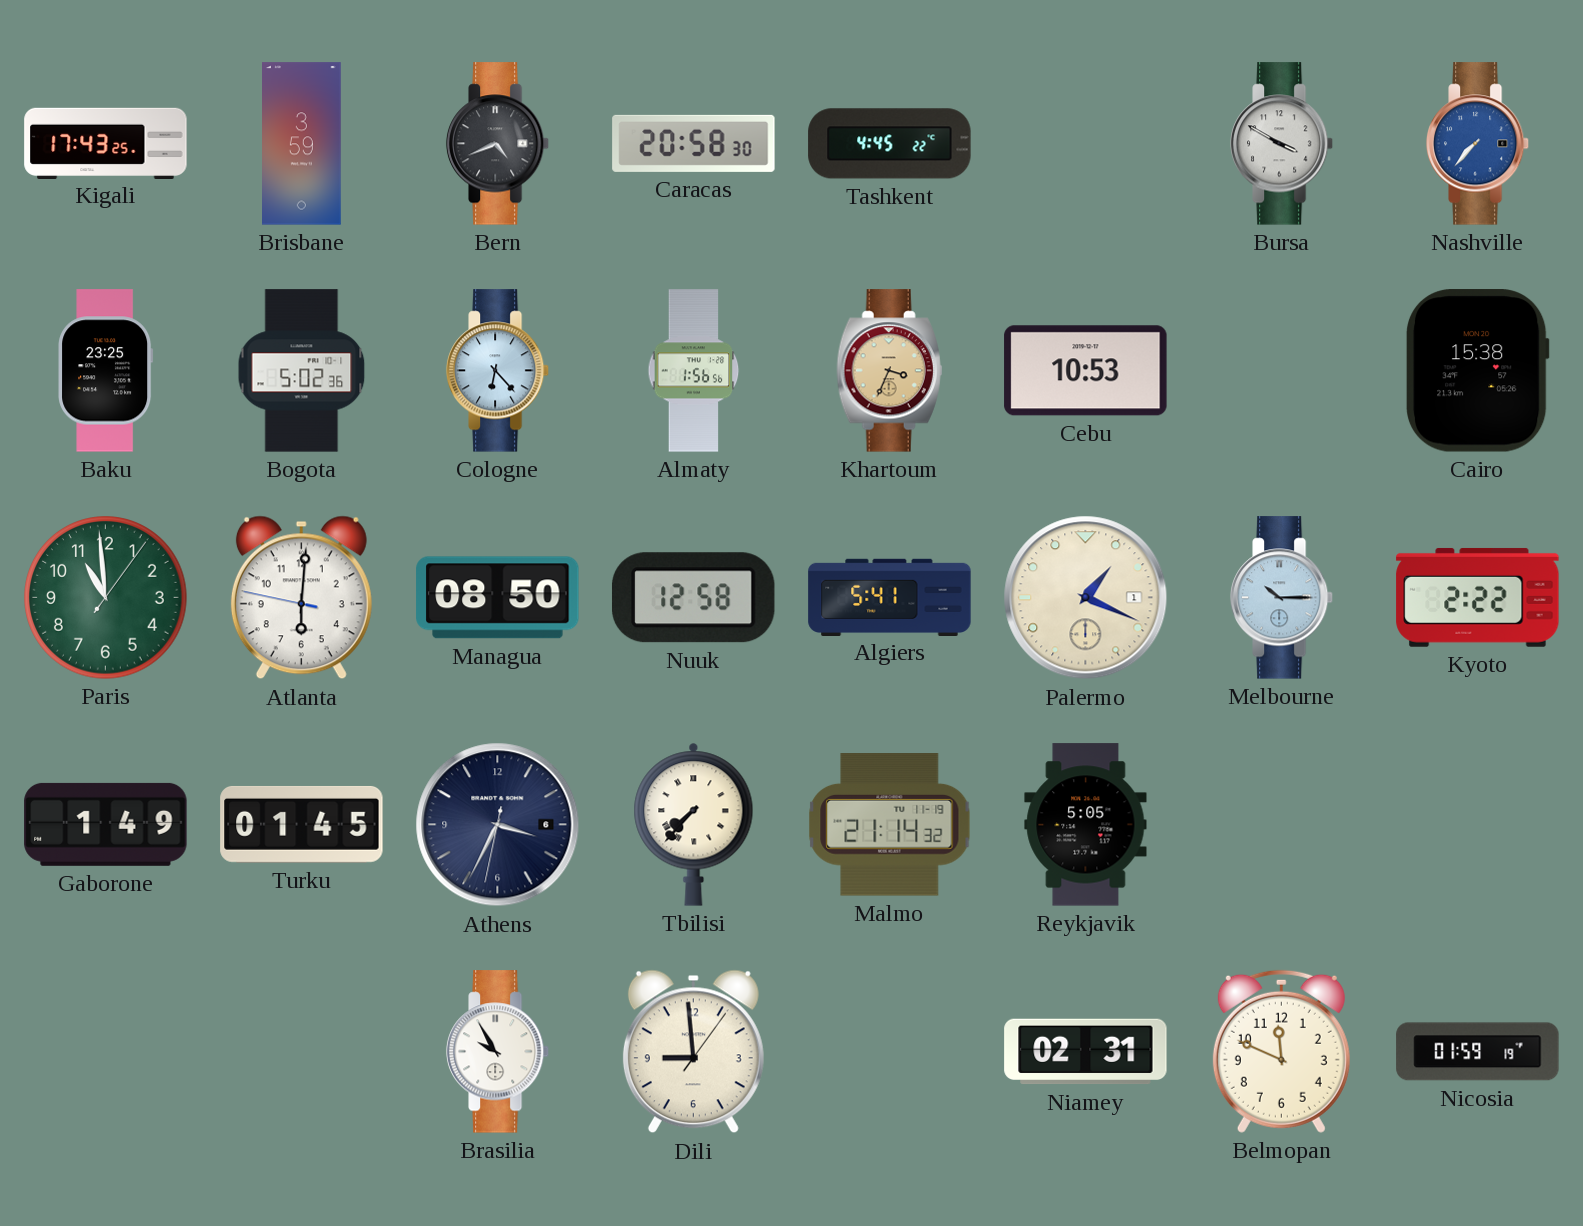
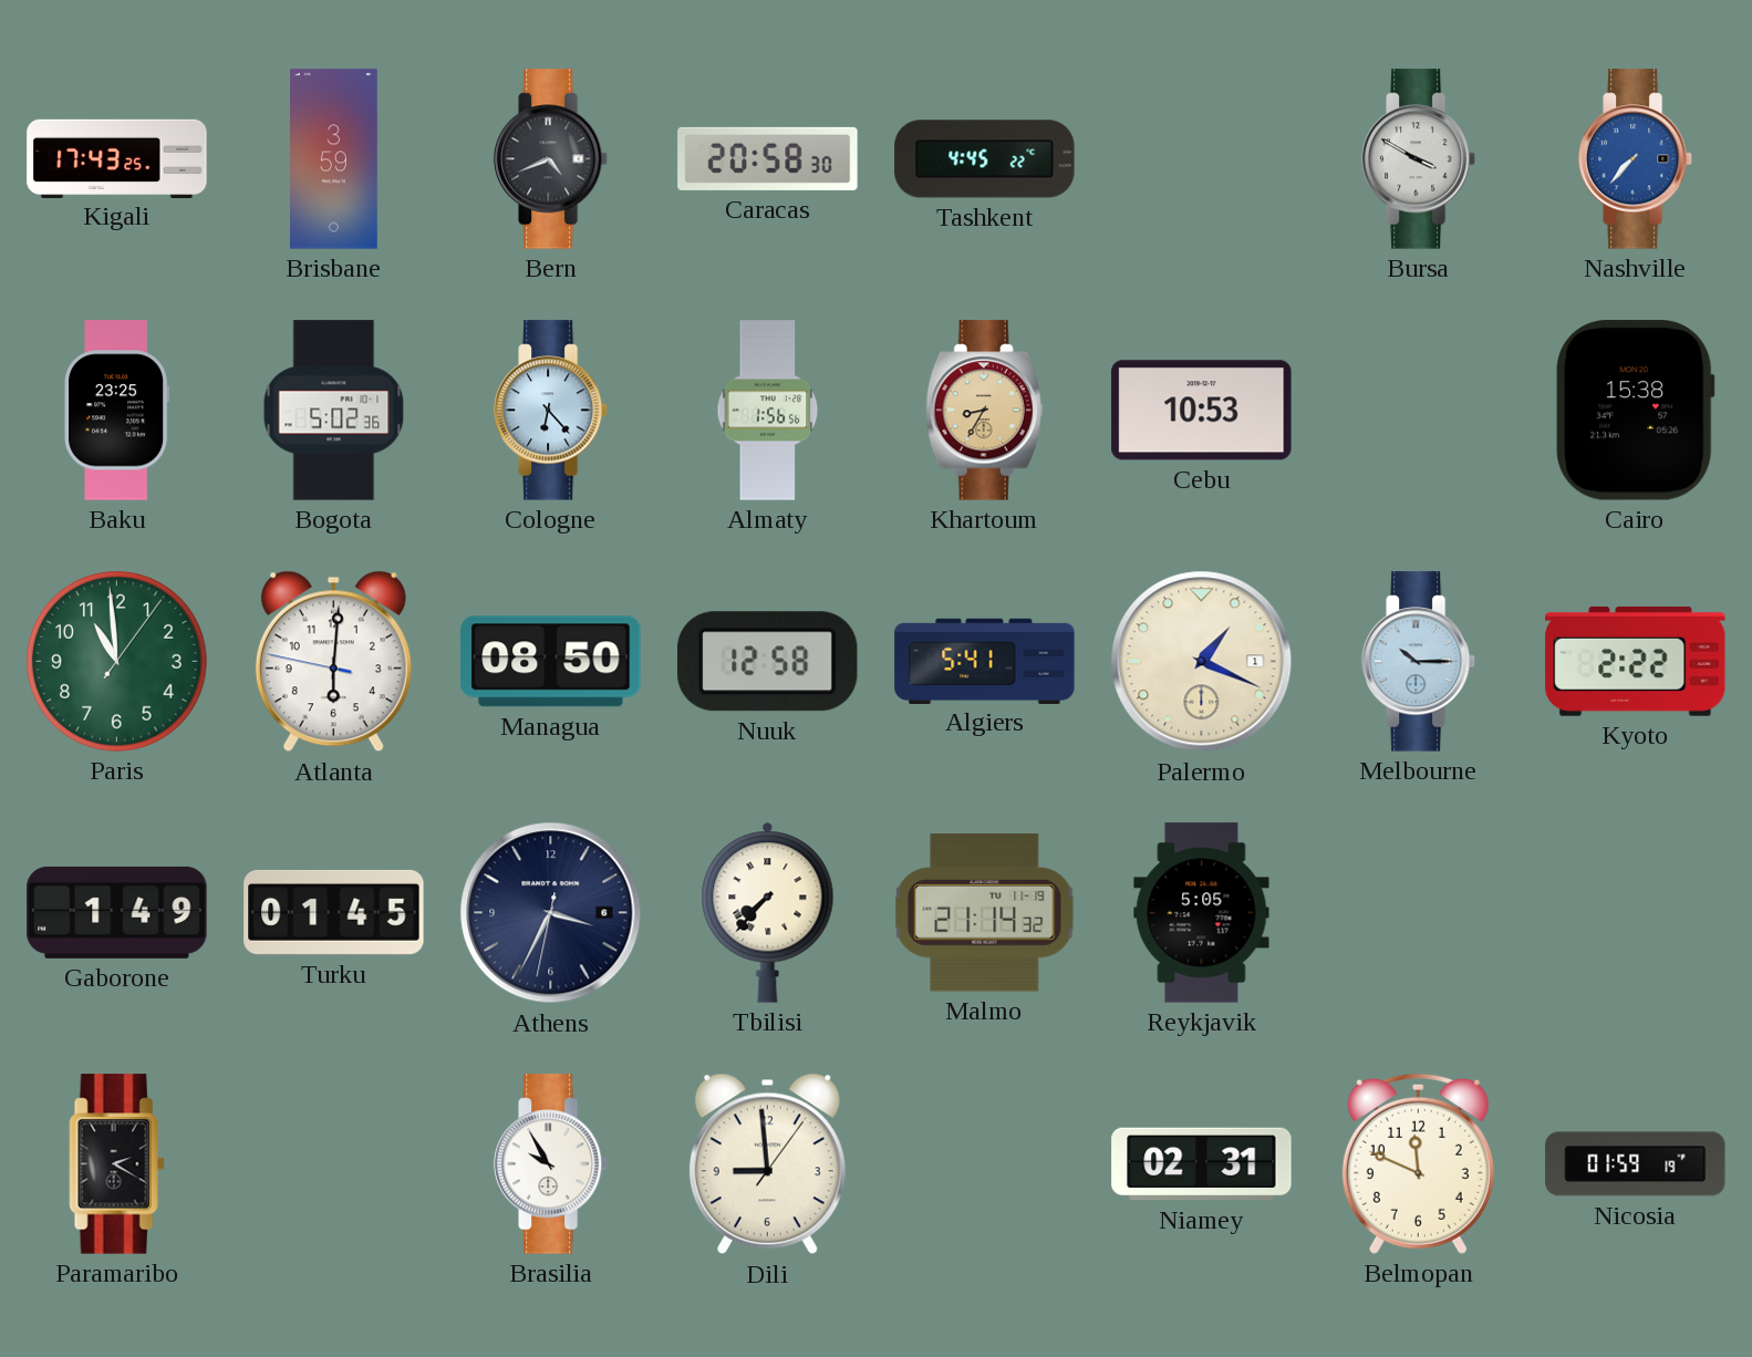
Khartoum: 3:34 -> 8:35 (985, 411)
Paramaribo: none -> 2:20 (117, 1164)
